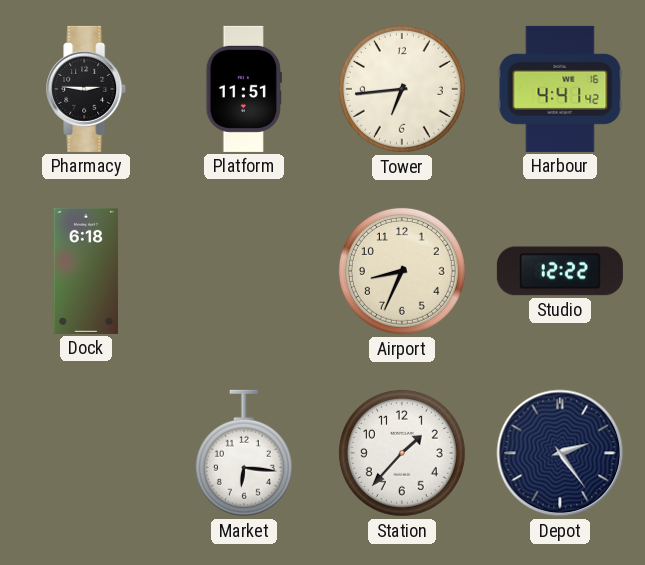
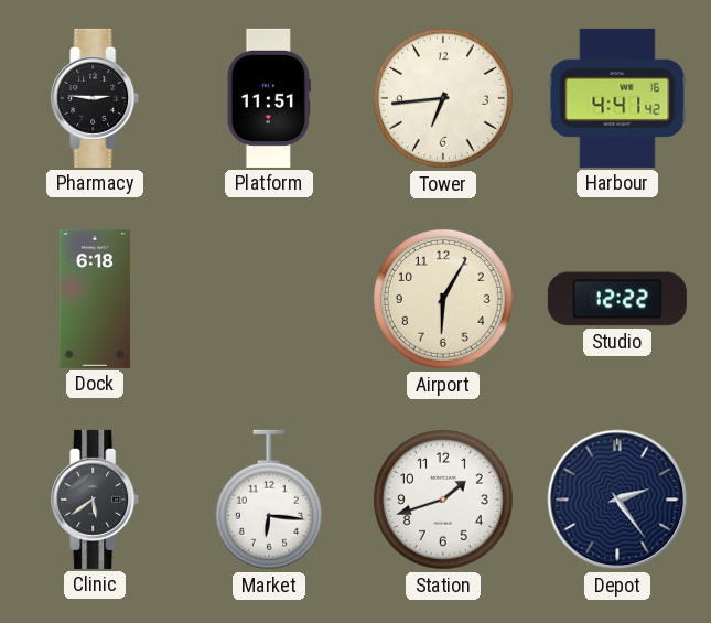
Airport: 8:34 -> 6:05 (443, 299)
Clinic: none -> 5:39 (96, 500)
Station: 1:37 -> 1:42 (443, 500)
